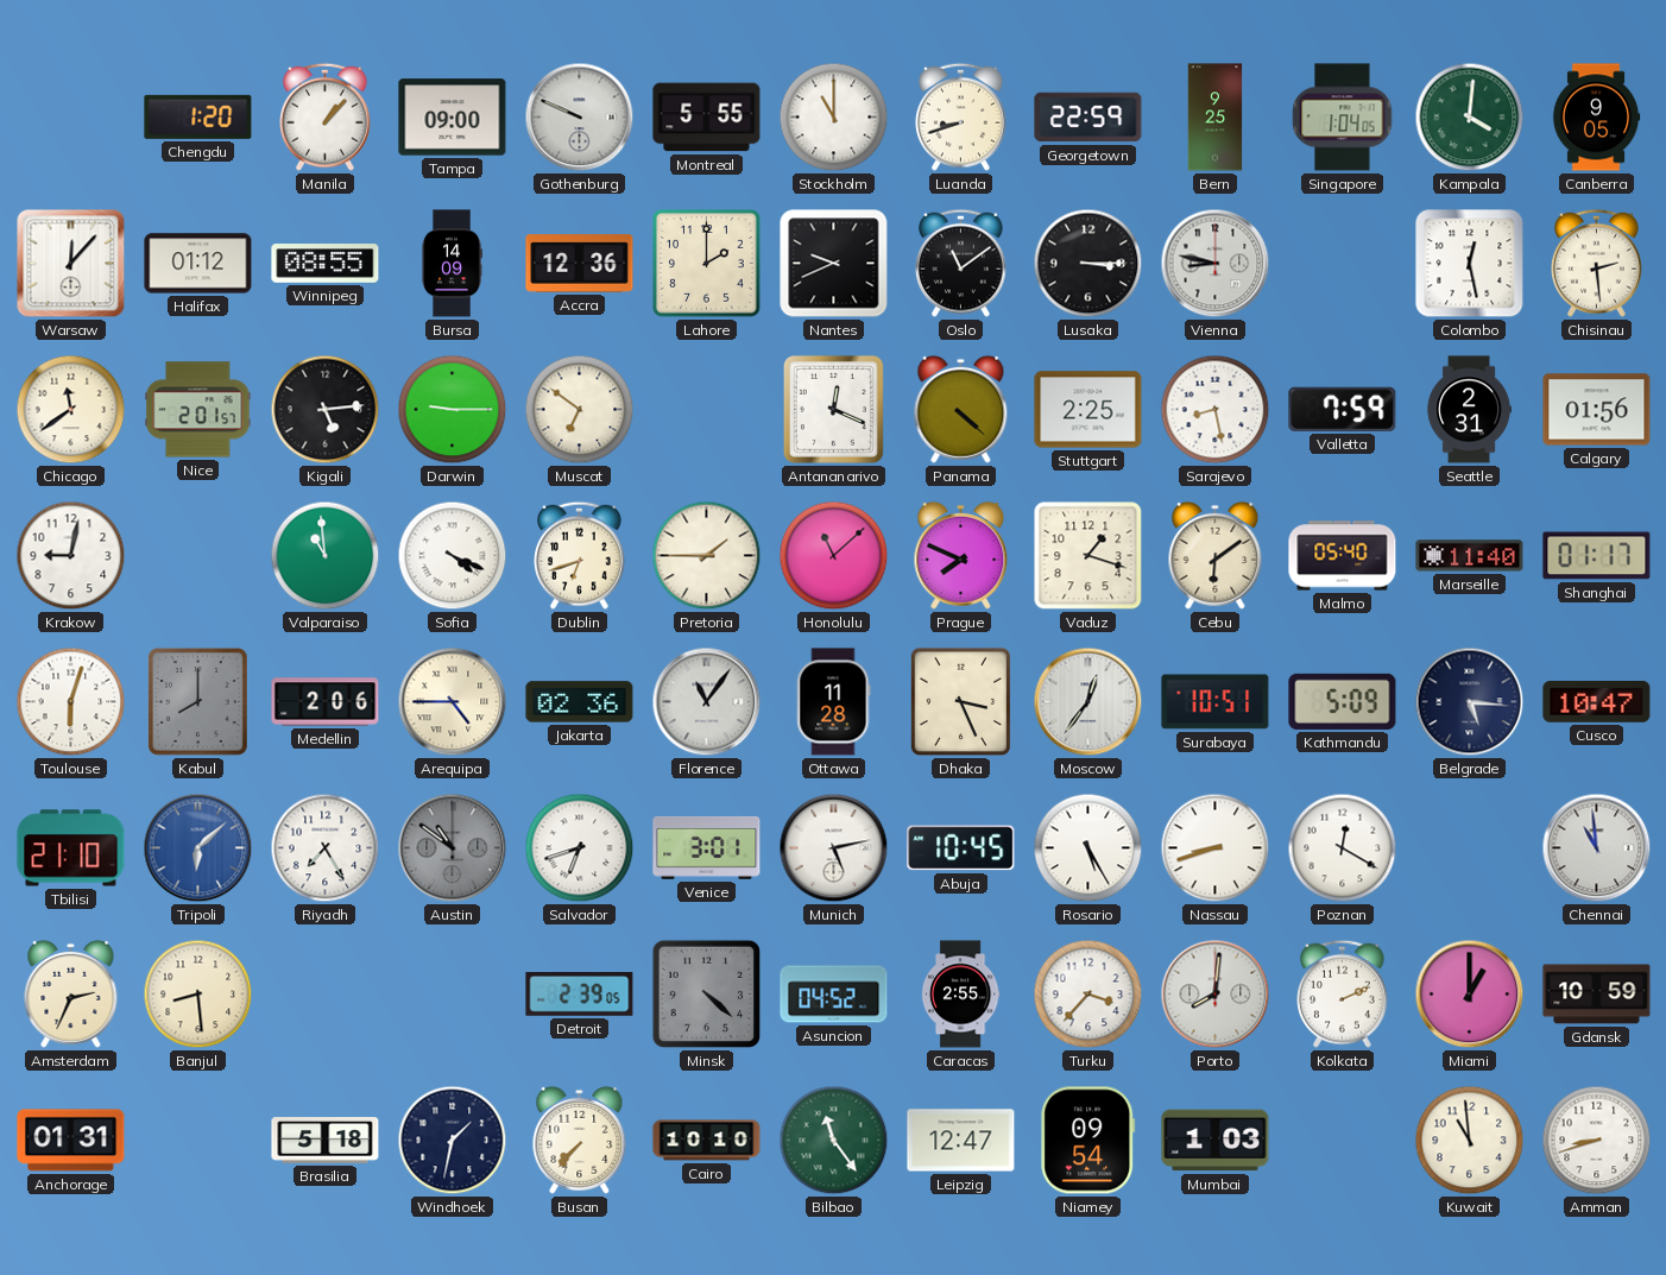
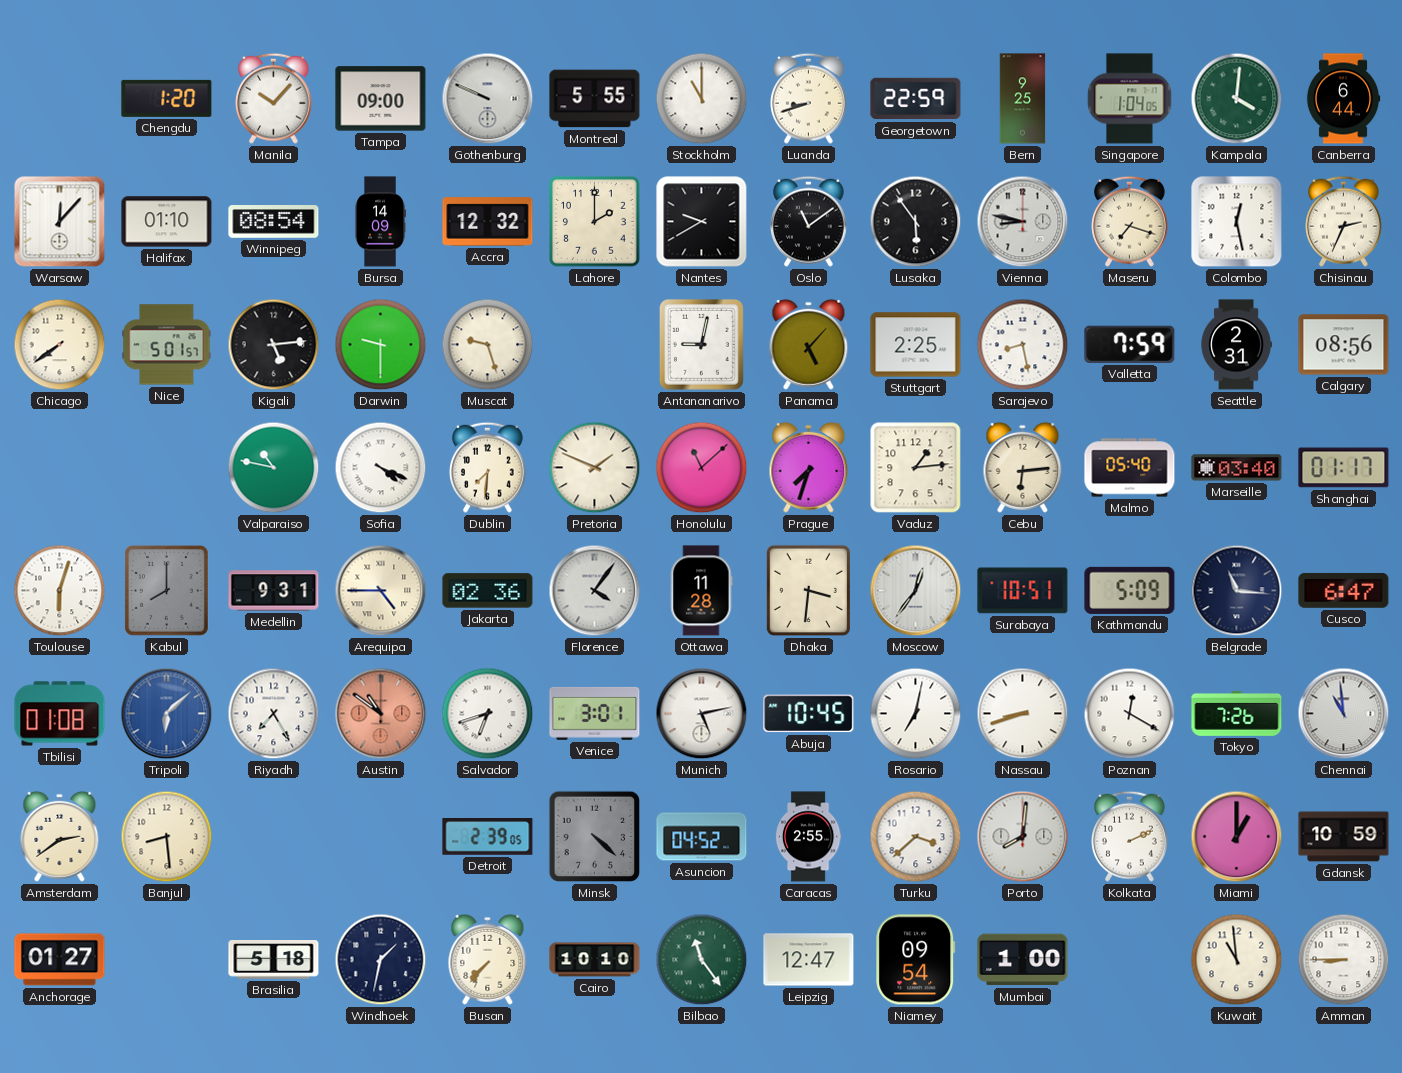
Manila: 1:07 -> 10:07 (274, 98)
Canberra: 9:05 -> 6:44 (1343, 99)
Halifax: 01:12 -> 01:10 (167, 222)
Winnipeg: 08:55 -> 08:54 (274, 222)
Accra: 12:36 -> 12:32 (488, 222)
Nantes: 9:41 -> 9:40 (702, 222)
Lusaka: 3:15 -> 5:54 (916, 222)
Maseru: none -> 7:18 (1130, 221)
Chisinau: 2:29 -> 2:34 (1344, 221)
Chicago: 11:39 -> 7:39 (60, 345)
Nice: 2:01 -> 5:01 (167, 345)
Darwin: 9:15 -> 9:30 (381, 345)
Muscat: 6:51 -> 9:27 (488, 345)
Antananarivo: 12:19 -> 9:02 (701, 344)
Panama: 4:22 -> 5:07 (809, 344)
Calgary: 01:56 -> 08:56 (1344, 345)
Krakow: 9:02 -> none (71, 556)
Valparaiso: 10:59 -> 10:47 (274, 468)
Dublin: 6:42 -> 7:31 (488, 467)
Pretoria: 1:45 -> 1:49 (595, 468)
Prague: 7:49 -> 7:33 (809, 467)
Vaduz: 1:18 -> 1:14 (916, 468)
Cebu: 6:09 -> 6:14 (1023, 467)
Marseille: 11:40 -> 03:40 (1237, 468)
Medellin: 2:06 -> 9:31 (274, 591)
Florence: 11:06 -> 4:06 (595, 591)
Dhaka: 3:26 -> 3:31 (809, 591)
Belgrade: 5:16 -> 11:16 (1237, 591)
Cusco: 10:47 -> 6:47 (1344, 590)
Tbilisi: 21:10 -> 01:08 (60, 714)
Austin dial: grey -> salmon (381, 714)
Rosario: 5:25 -> 7:02 (916, 714)
Tokyo: none -> 7:26 (1237, 713)
Amsterdam: 2:34 -> 2:39 (60, 836)
Turku: 3:37 -> 3:38 (916, 837)
Anchorage: 01:31 -> 01:27 (60, 960)
Mumbai: 1:03 -> 1:00 (1023, 960)
Amman: 8:42 -> 8:45 (1344, 960)
